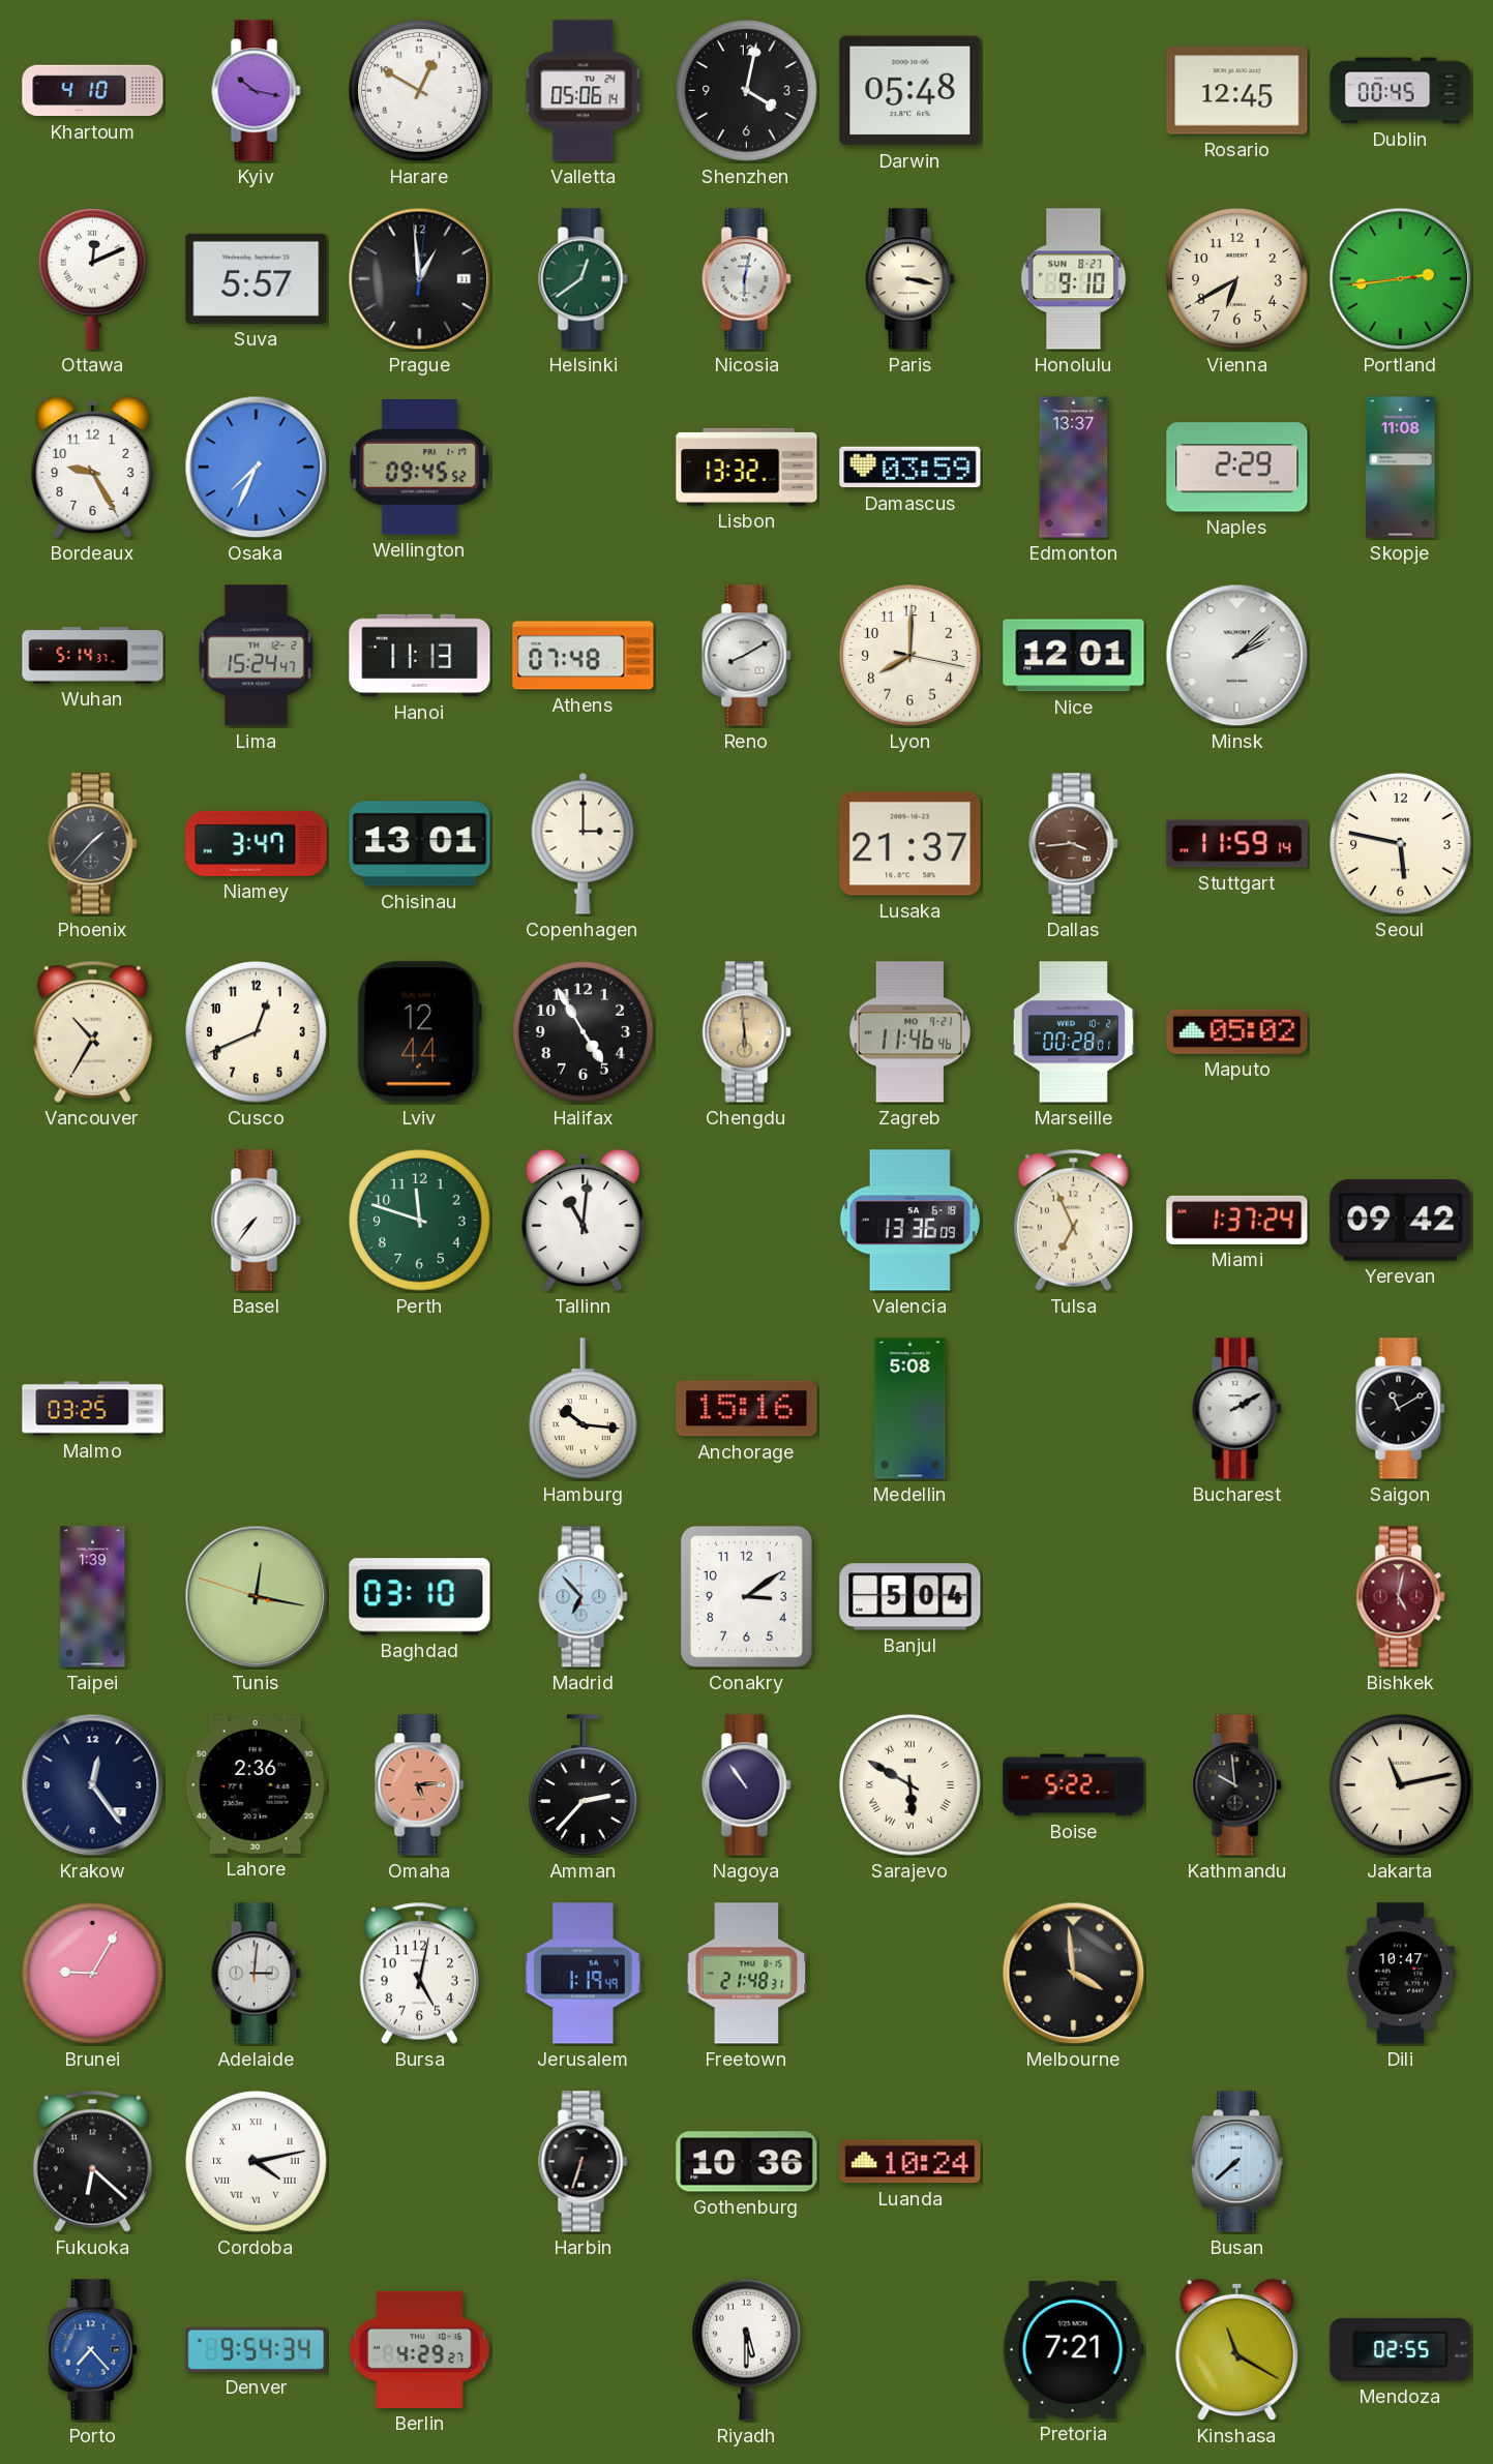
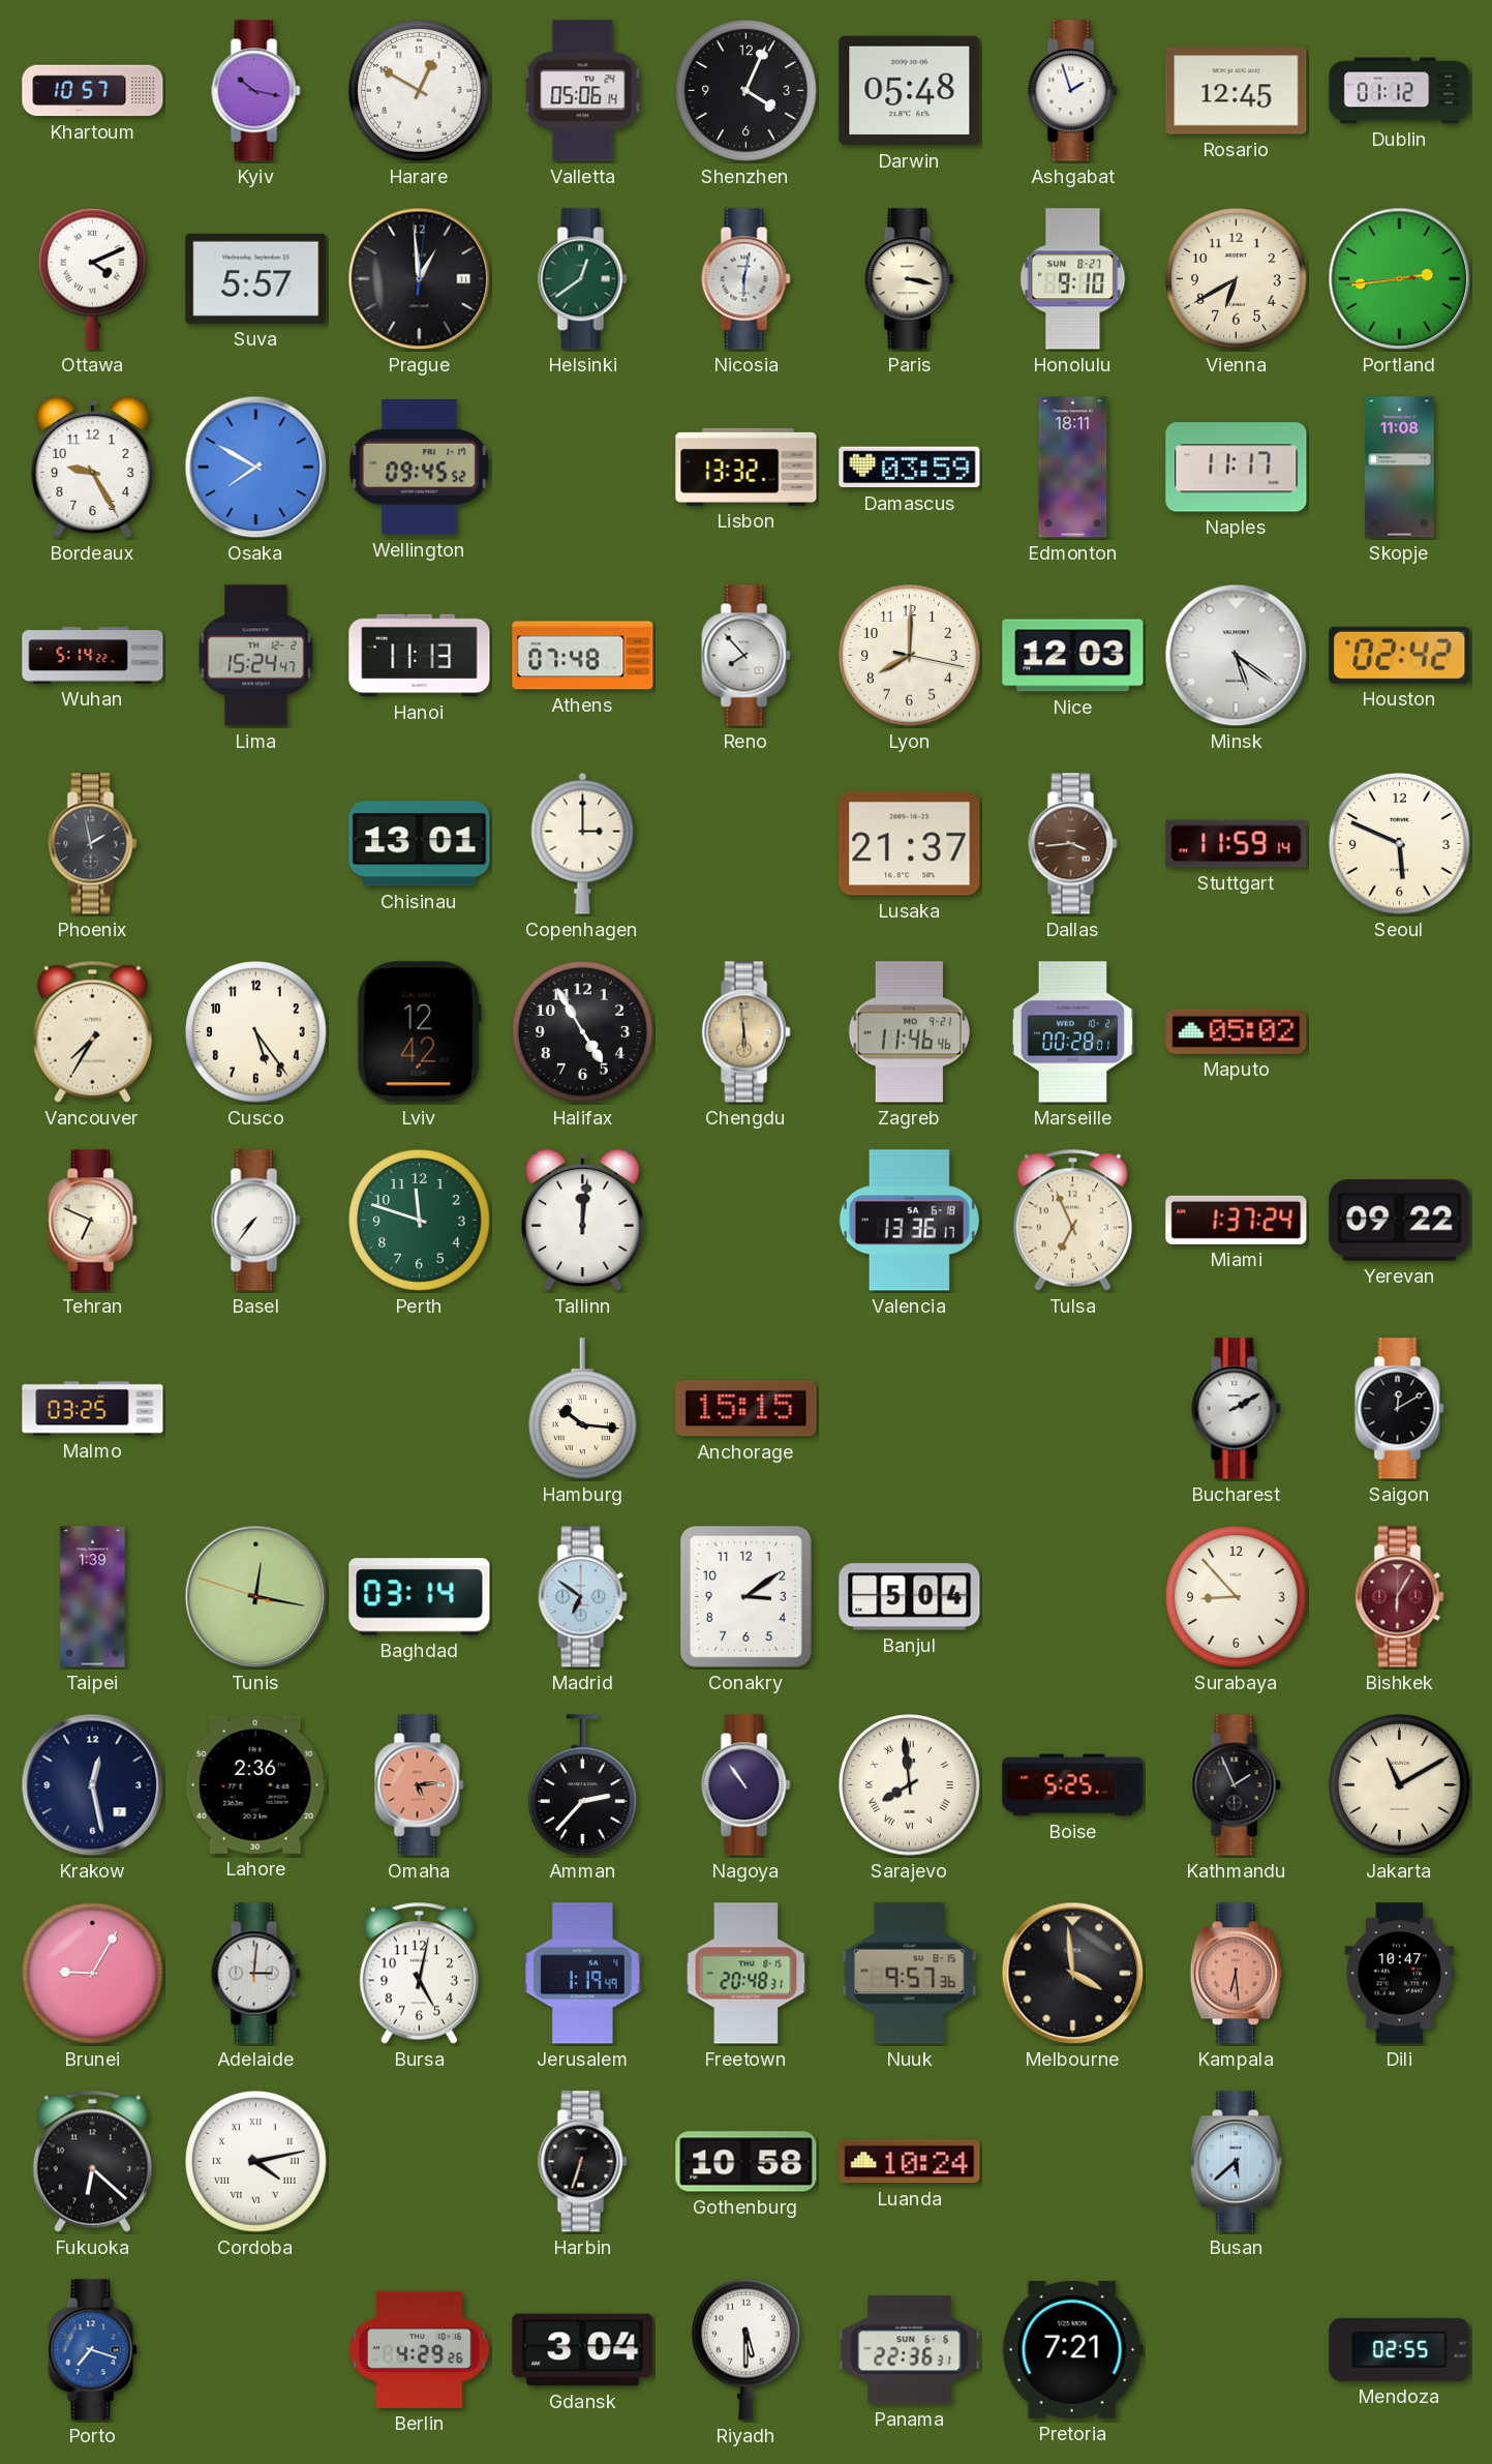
Khartoum: 4:10 -> 10:57 (93, 91)
Shenzhen: 4:02 -> 4:04 (747, 91)
Ashgabat: none -> 1:57 (1073, 91)
Dublin: 00:45 -> 01:12 (1400, 91)
Ottawa: 12:11 -> 4:11 (93, 278)
Osaka: 7:34 -> 7:50 (256, 468)
Edmonton: 13:37 -> 18:11 (1073, 468)
Naples: 2:29 -> 11:17 (1237, 468)
Wuhan: 5:14:37 -> 5:14:22 (93, 656)
Reno: 8:10 -> 7:53 (747, 656)
Nice: 12:01 -> 12:03 (1073, 656)
Minsk: 2:08 -> 5:21 (1237, 656)
Houston: none -> 02:42 (1400, 655)
Phoenix: 1:37 -> 1:58 (93, 844)
Niamey: 3:47 -> none (257, 843)
Seoul: 5:47 -> 5:49 (1400, 844)
Vancouver: 10:35 -> 7:35 (92, 1031)
Cusco: 12:41 -> 5:24 (256, 1032)
Lviv: 12:44 -> 12:42 (419, 1032)
Tehran: none -> 6:49 (93, 1221)
Tallinn: 11:01 -> 12:01 (583, 1221)
Valencia: 13:36:09 -> 13:36:17 (909, 1221)
Yerevan: 09:42 -> 09:22 (1400, 1221)
Anchorage: 15:16 -> 15:15 (747, 1409)
Medellin: 5:08 -> none (910, 1409)
Saigon: 11:10 -> 12:10 (1400, 1409)
Baghdad: 03:10 -> 03:14 (420, 1597)
Madrid: 6:53 -> 6:51 (583, 1597)
Surabaya: none -> 8:53 (1237, 1597)
Bishkek: 5:02 -> 6:05 (1400, 1597)
Krakow: 12:24 -> 12:28 (93, 1785)
Sarajevo: 5:50 -> 7:59 (910, 1785)
Boise: 5:22 -> 5:25 (1073, 1785)
Kathmandu: 9:59 -> 1:56 (1237, 1785)
Jakarta: 11:13 -> 11:10 (1400, 1785)
Freetown: 21:48 -> 20:48 (747, 1974)
Nuuk: none -> 9:57 (910, 1974)
Kampala: none -> 6:29 (1236, 1974)
Gothenburg: 10:36 -> 10:58 (747, 2162)
Busan: 7:38 -> 5:38 (1236, 2162)
Porto: 7:23 -> 7:18 (93, 2350)
Denver: 9:54 -> none (257, 2349)
Berlin: 4:29:27 -> 4:29:26 (420, 2349)
Gdansk: none -> 3:04 (583, 2350)
Panama: none -> 22:36 (910, 2350)
Kinshasa: 11:20 -> none (1237, 2350)
